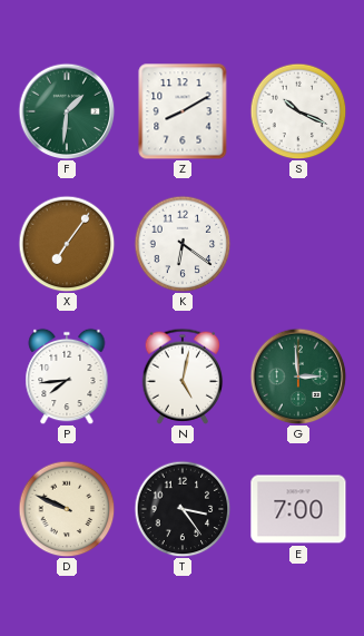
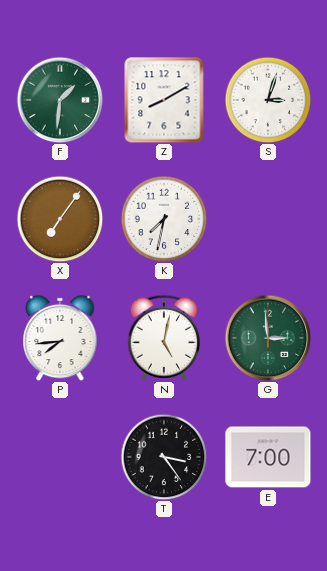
S: 10:19 -> 3:03 (268, 100)
K: 6:21 -> 7:32 (164, 219)
D: 9:49 -> none (67, 509)
